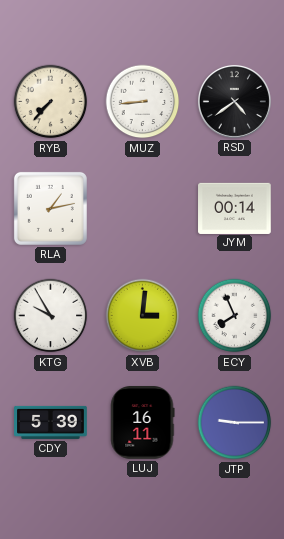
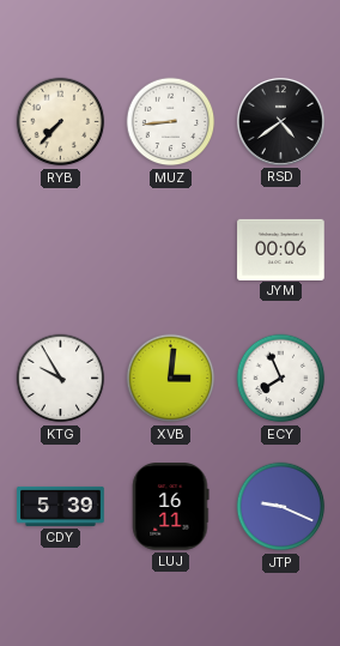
RLA: 1:13 -> none (50, 208)
JYM: 00:14 -> 00:06 (281, 249)
JTP: 9:15 -> 9:19 (281, 507)
